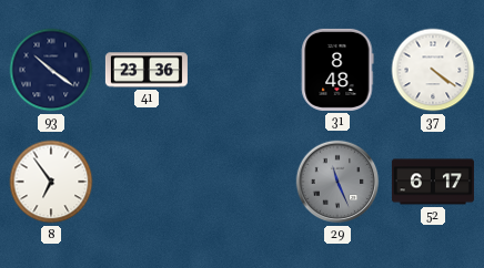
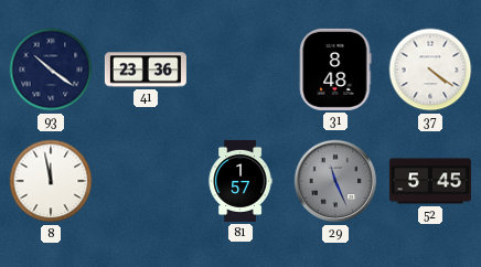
8: 6:54 -> 11:58 (51, 181)
81: none -> 1:57 (240, 181)
52: 6:17 -> 5:45 (430, 181)
